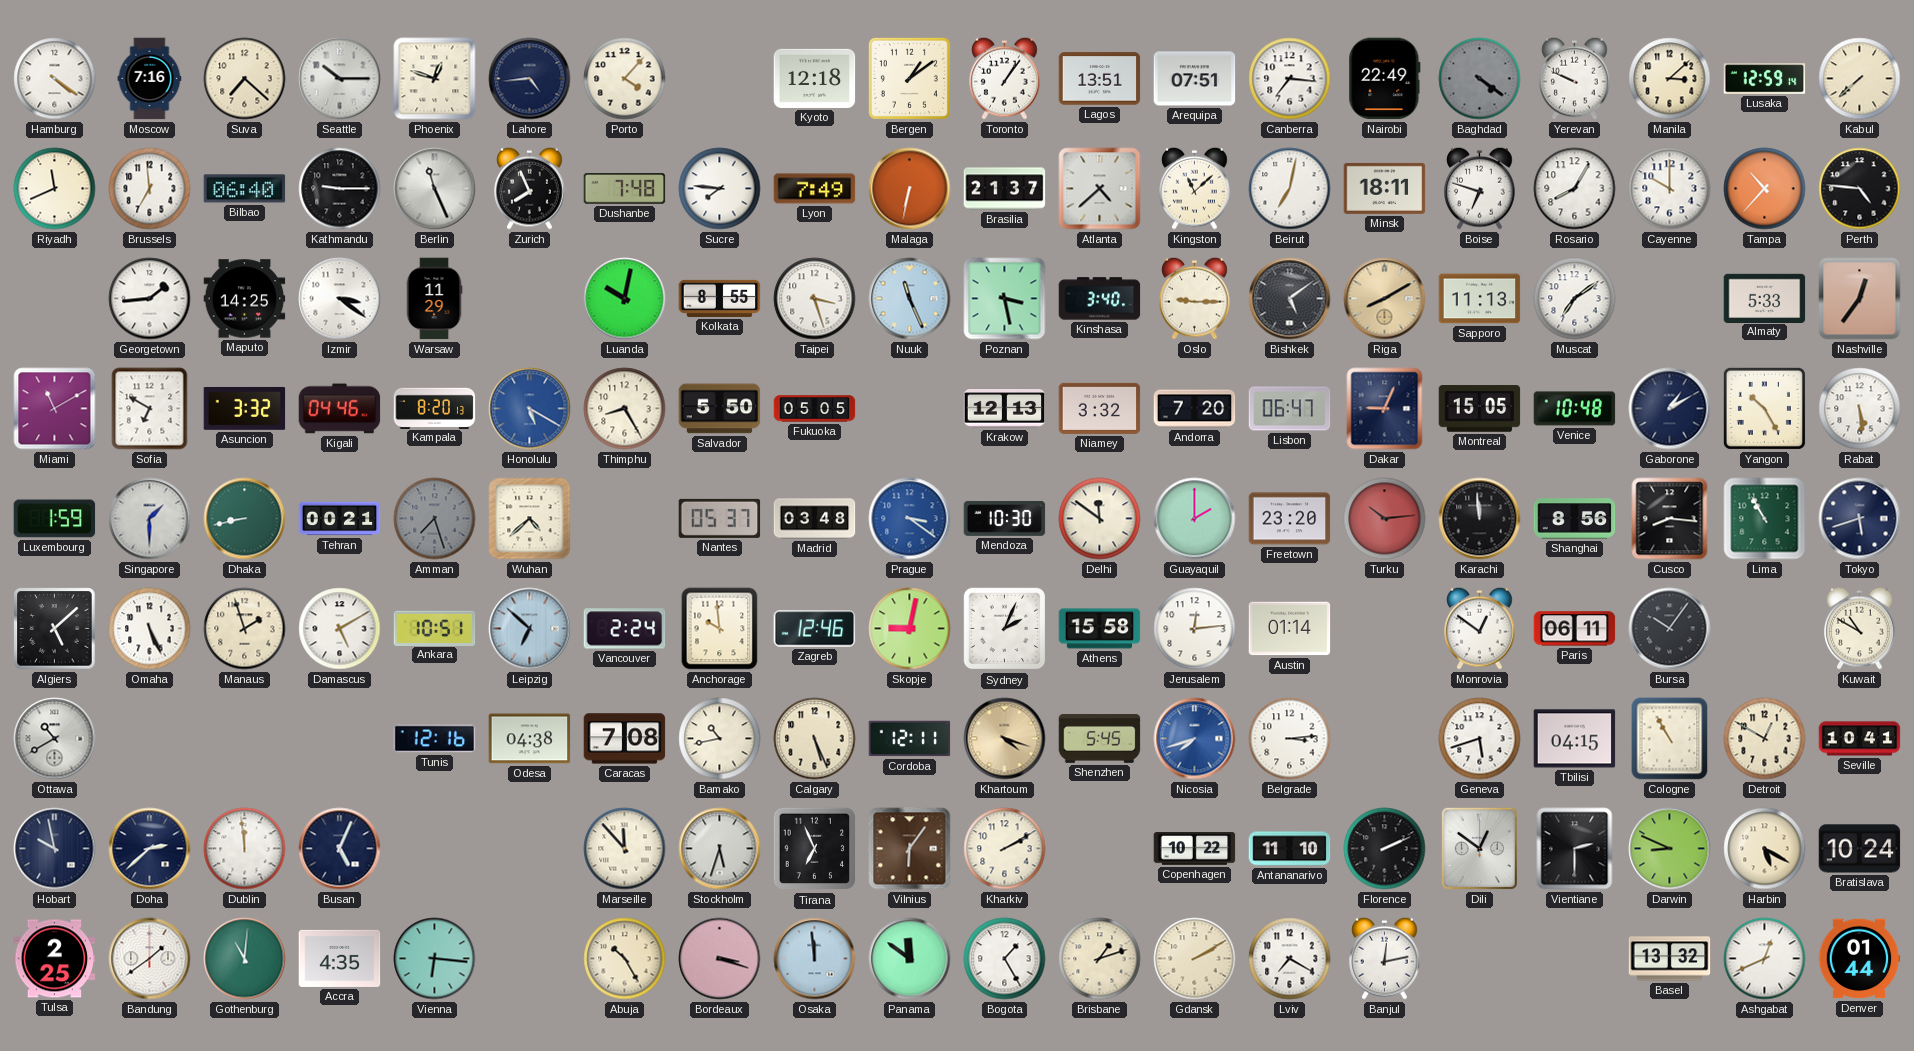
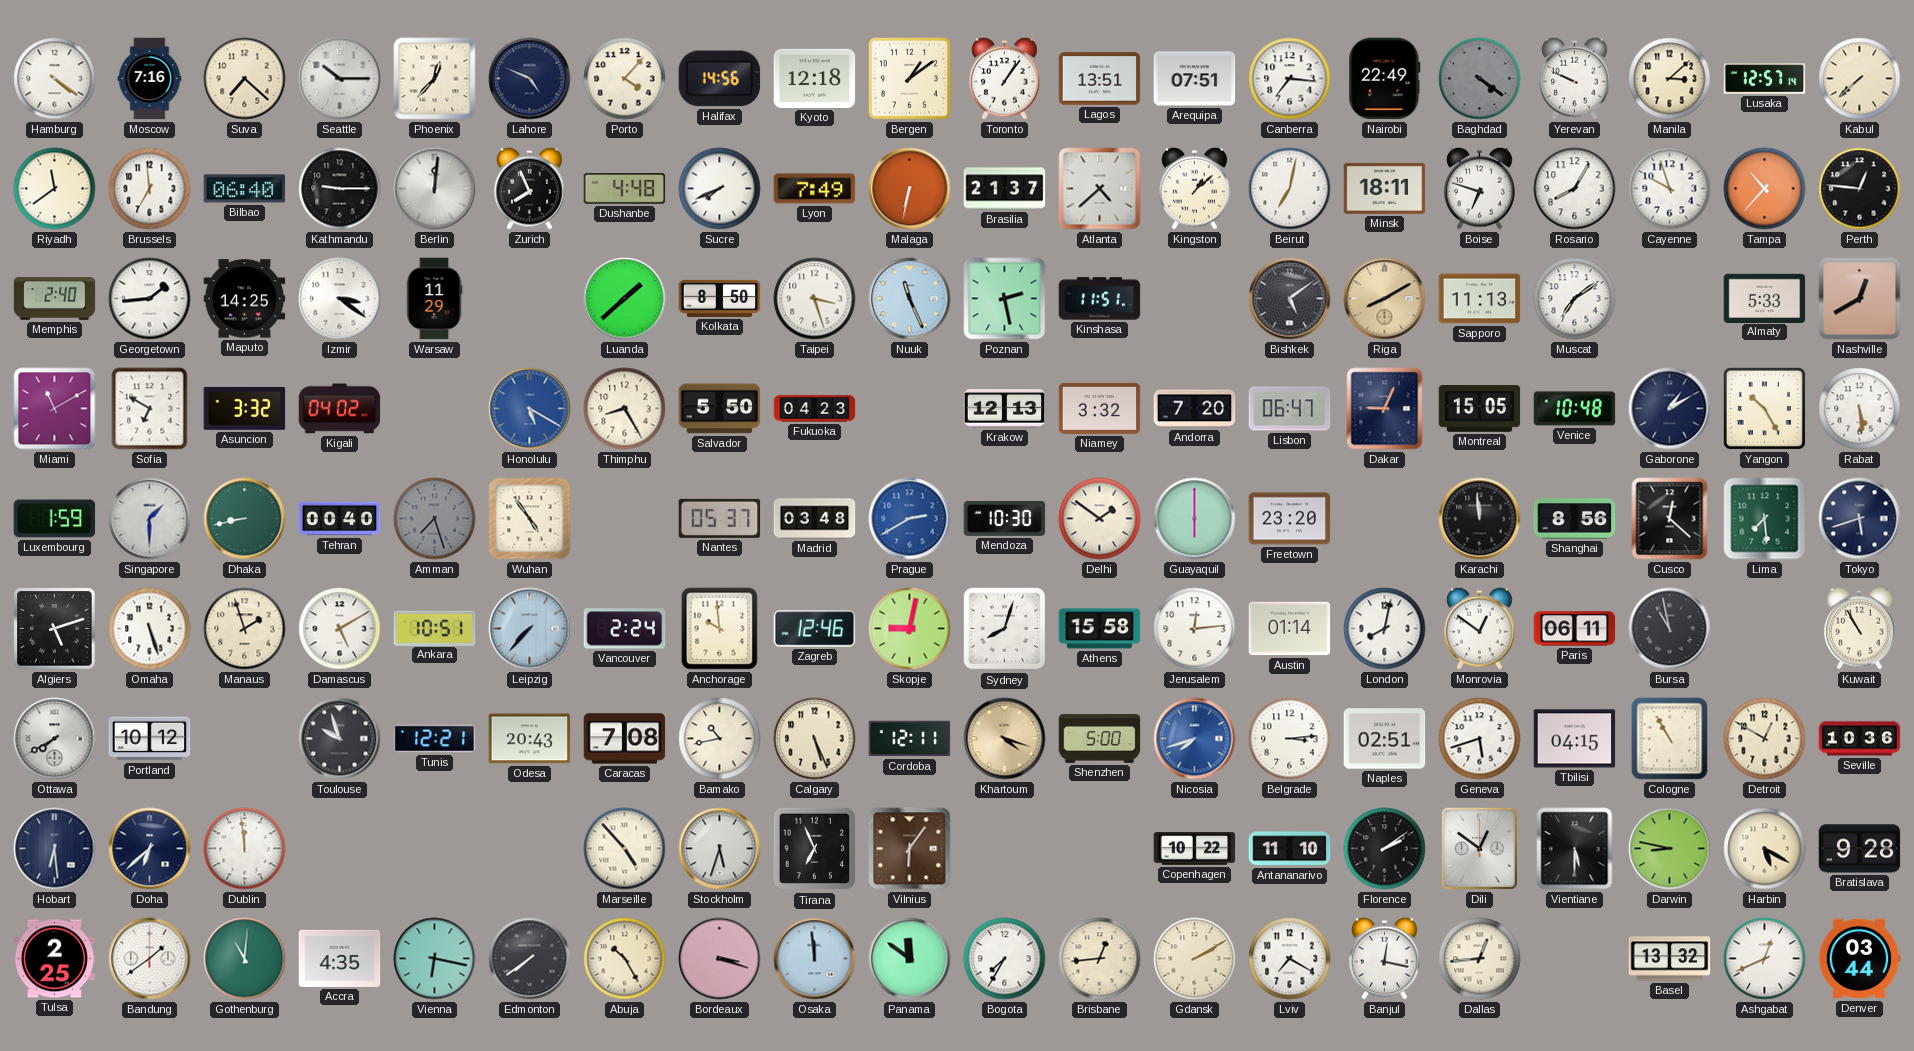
Phoenix: 12:48 -> 12:37 (435, 79)
Lahore: 4:44 -> 4:49 (530, 79)
Halifax: none -> 14:56 (720, 79)
Lusaka: 12:59 -> 12:57 (1765, 79)
Riyadh: 11:41 -> 11:39 (55, 189)
Berlin: 11:26 -> 12:01 (435, 189)
Dushanbe: 7:48 -> 4:48 (625, 189)
Sucre: 7:46 -> 7:41 (720, 189)
Kingston: 11:08 -> 1:08 (1195, 188)
Cayenne: 10:00 -> 9:57 (1670, 189)
Perth: 4:46 -> 12:46 (1860, 189)
Memphis: none -> 2:40 (55, 299)
Luanda: 10:02 -> 1:38 (625, 299)
Kolkata: 8:55 -> 8:50 (720, 298)
Poznan: 3:28 -> 2:28 (1005, 299)
Kinshasa: 3:40 -> 11:51 (1100, 299)
Oslo: 9:15 -> none (1195, 298)
Nashville: 12:36 -> 12:40 (1860, 299)
Kigali: 04:46 -> 04:02 (340, 409)
Kampala: 8:20 -> none (435, 408)
Fukuoka: 05:05 -> 04:23 (815, 409)
Tehran: 00:21 -> 00:40 (340, 519)
Wuhan: 4:38 -> 4:54 (530, 519)
Prague: 3:21 -> 2:40 (910, 519)
Delhi: 11:51 -> 1:51 (1100, 519)
Guayaquil: 2:00 -> 6:00 (1195, 519)
Turku: 10:14 -> none (1385, 519)
Cusco: 8:16 -> 12:22 (1670, 519)
Lima: 10:55 -> 7:29 (1765, 519)
Algiers: 5:08 -> 5:12 (55, 629)
Omaha: 5:26 -> 5:27 (150, 629)
Leipzig: 6:52 -> 7:37 (530, 629)
Sydney: 2:04 -> 8:03 (1005, 629)
London: none -> 8:02 (1385, 629)
Bursa: 10:06 -> 10:58 (1670, 629)
Kuwait: 10:50 -> 10:55 (1860, 628)
Ottawa: 10:40 -> 7:40 (55, 739)
Portland: none -> 10:12 (150, 739)
Toulouse: none -> 9:57 (340, 739)
Tunis: 12:16 -> 12:21 (435, 739)
Odesa: 04:38 -> 20:43 (530, 739)
Shenzhen: 5:45 -> 5:00 (1100, 739)
Naples: none -> 02:51 (1385, 739)
Seville: 10:41 -> 10:36 (1860, 739)
Hobart: 9:58 -> 6:29 (55, 849)
Doha: 2:38 -> 6:38 (150, 849)
Busan: 5:04 -> none (340, 849)
Marseille: 11:53 -> 4:53 (625, 849)
Kharkiv: 2:10 -> none (1005, 849)
Florence: 2:11 -> 2:09 (1385, 849)
Vientiane: 2:30 -> 5:30 (1575, 849)
Darwin: 8:49 -> 8:47 (1670, 849)
Bratislava: 10:24 -> 9:28 (1860, 849)
Vienna: 6:16 -> 6:17 (435, 959)
Edmonton: none -> 7:39 (530, 959)
Bogota: 1:25 -> 7:35 (1005, 959)
Brisbane: 1:12 -> 12:44 (1100, 959)
Banjul: 12:13 -> 12:17 (1385, 958)
Dallas: none -> 12:44 (1480, 959)
Denver: 01:44 -> 03:44 (1859, 959)
